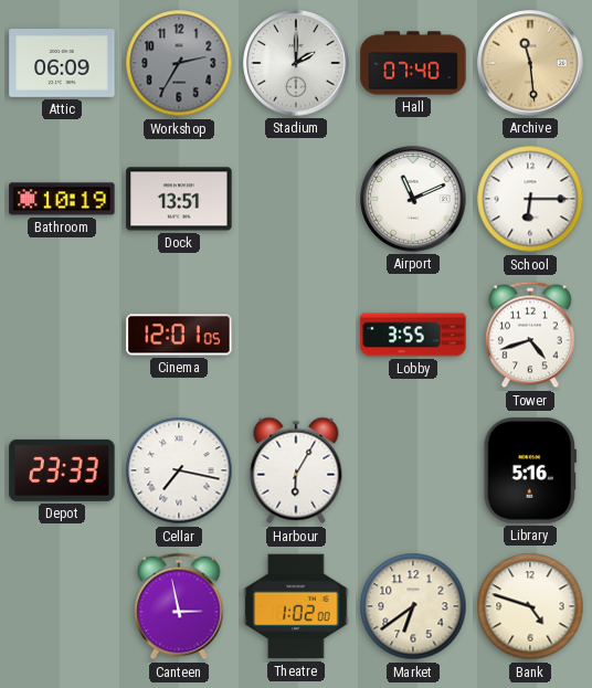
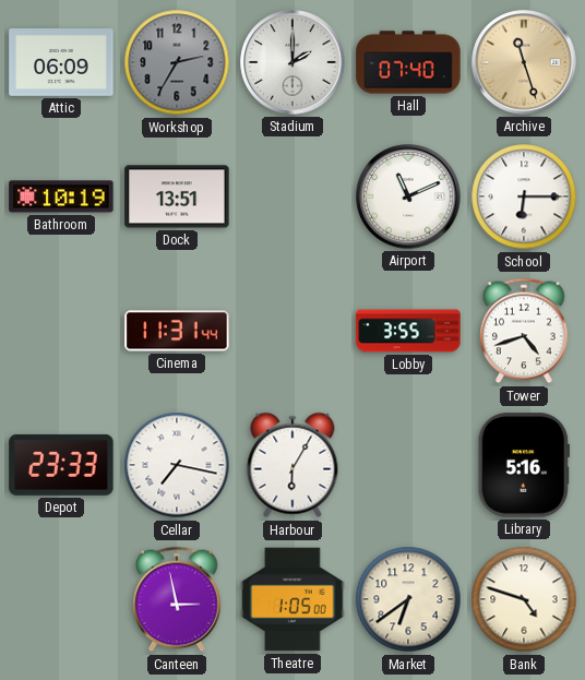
Archive: 11:29 -> 11:27 (524, 62)
Cinema: 12:01 -> 11:31 (177, 331)
Theatre: 1:02 -> 1:05 (292, 599)
